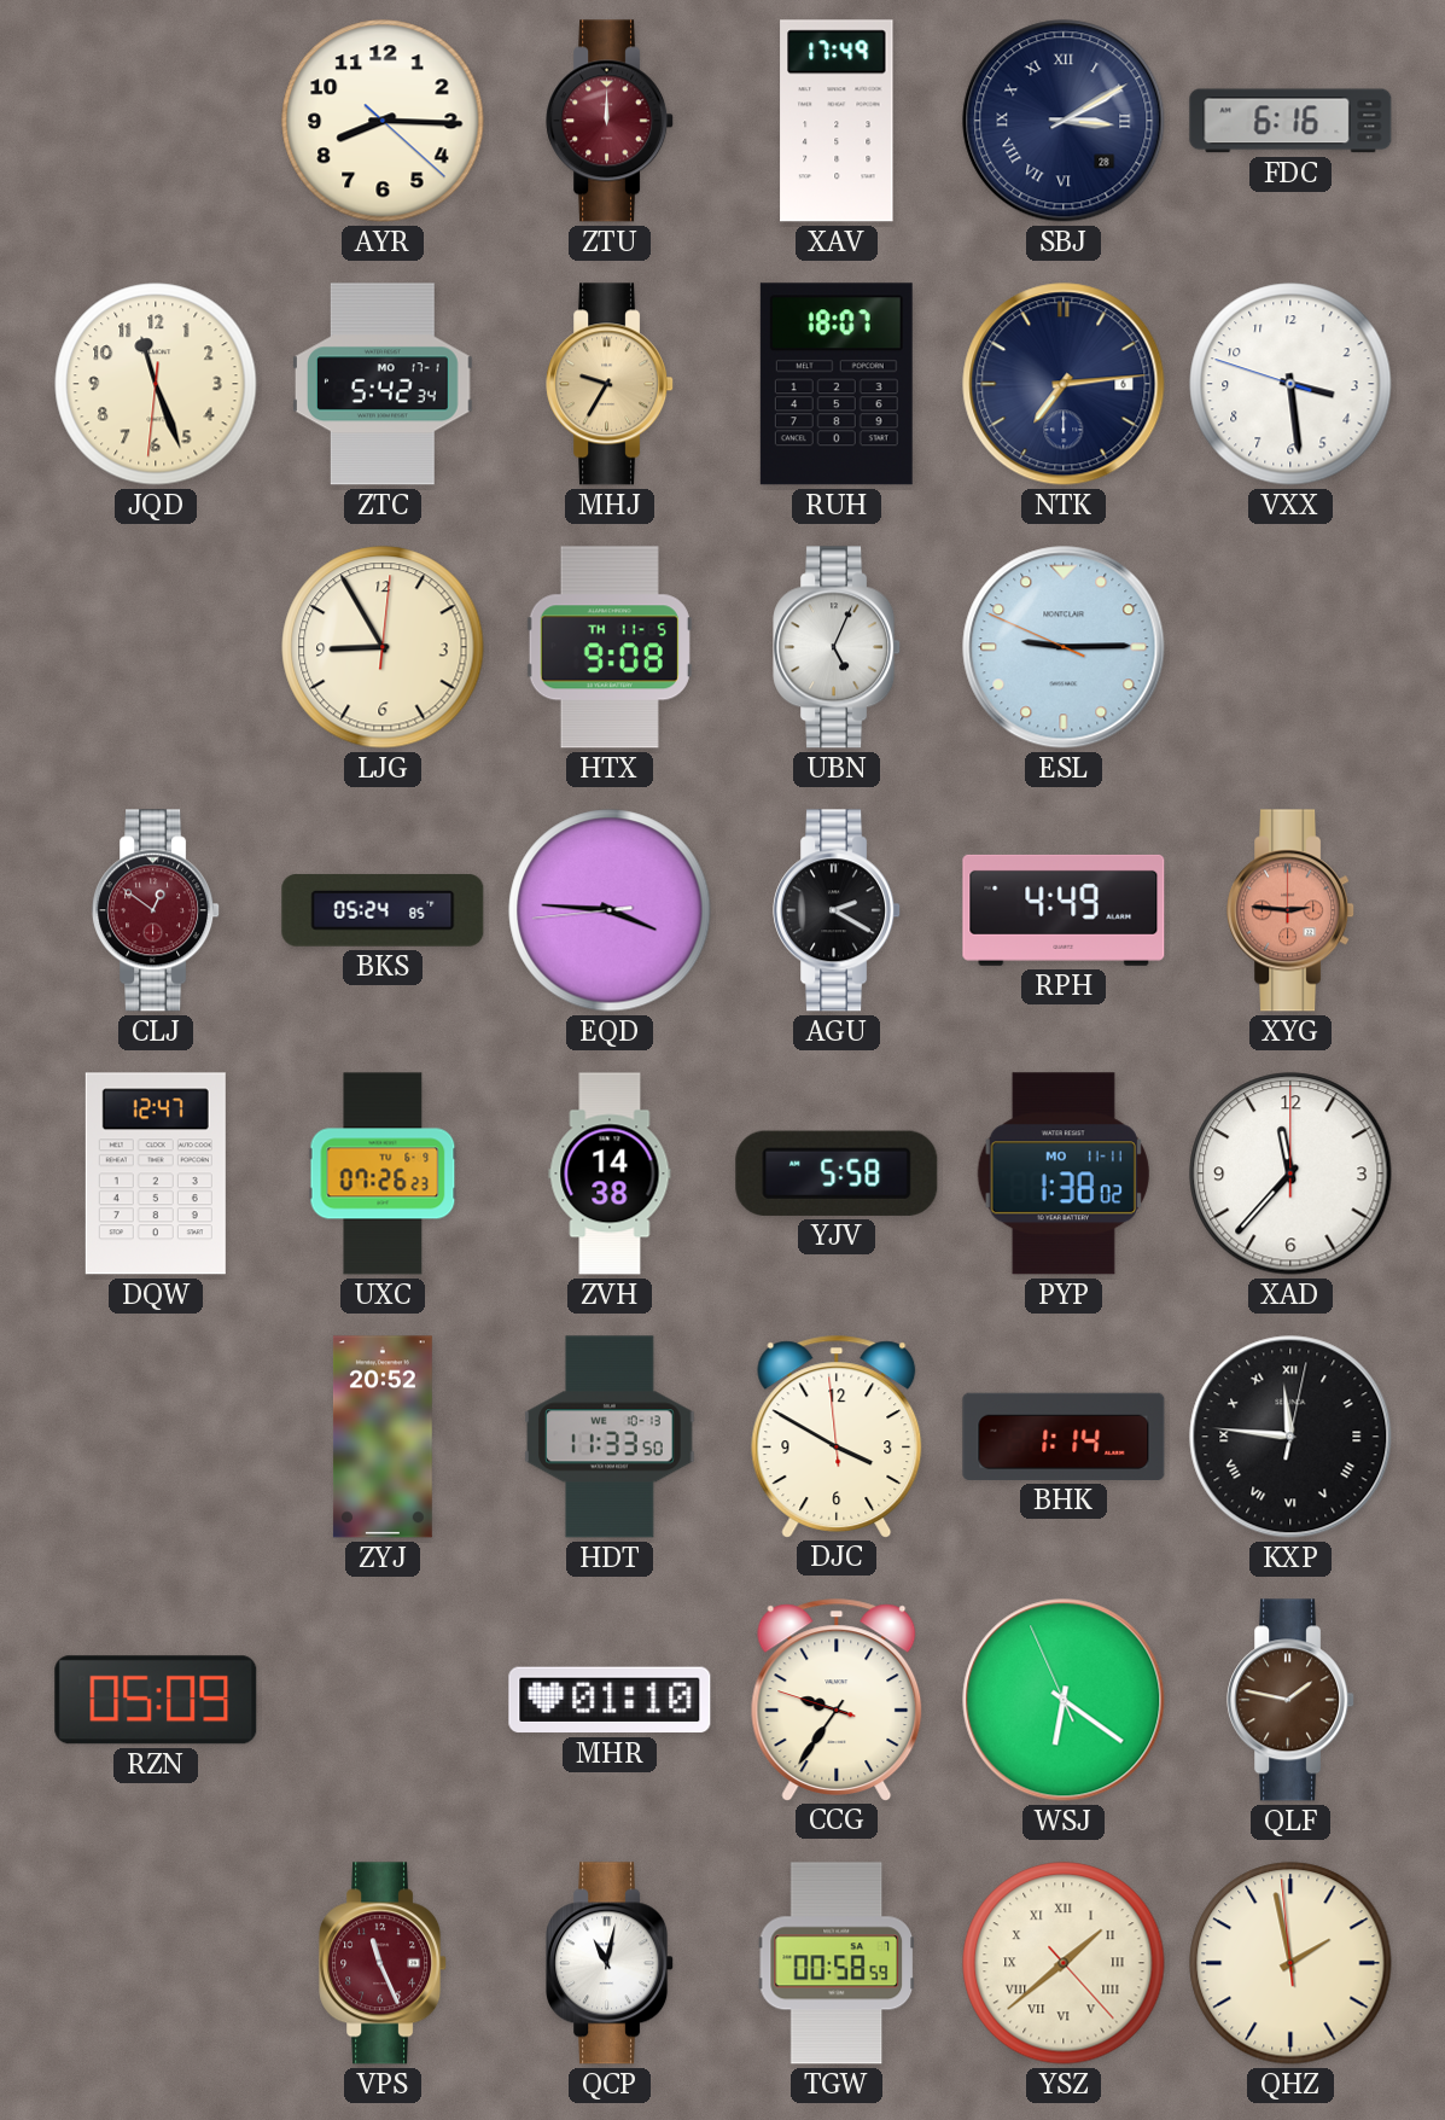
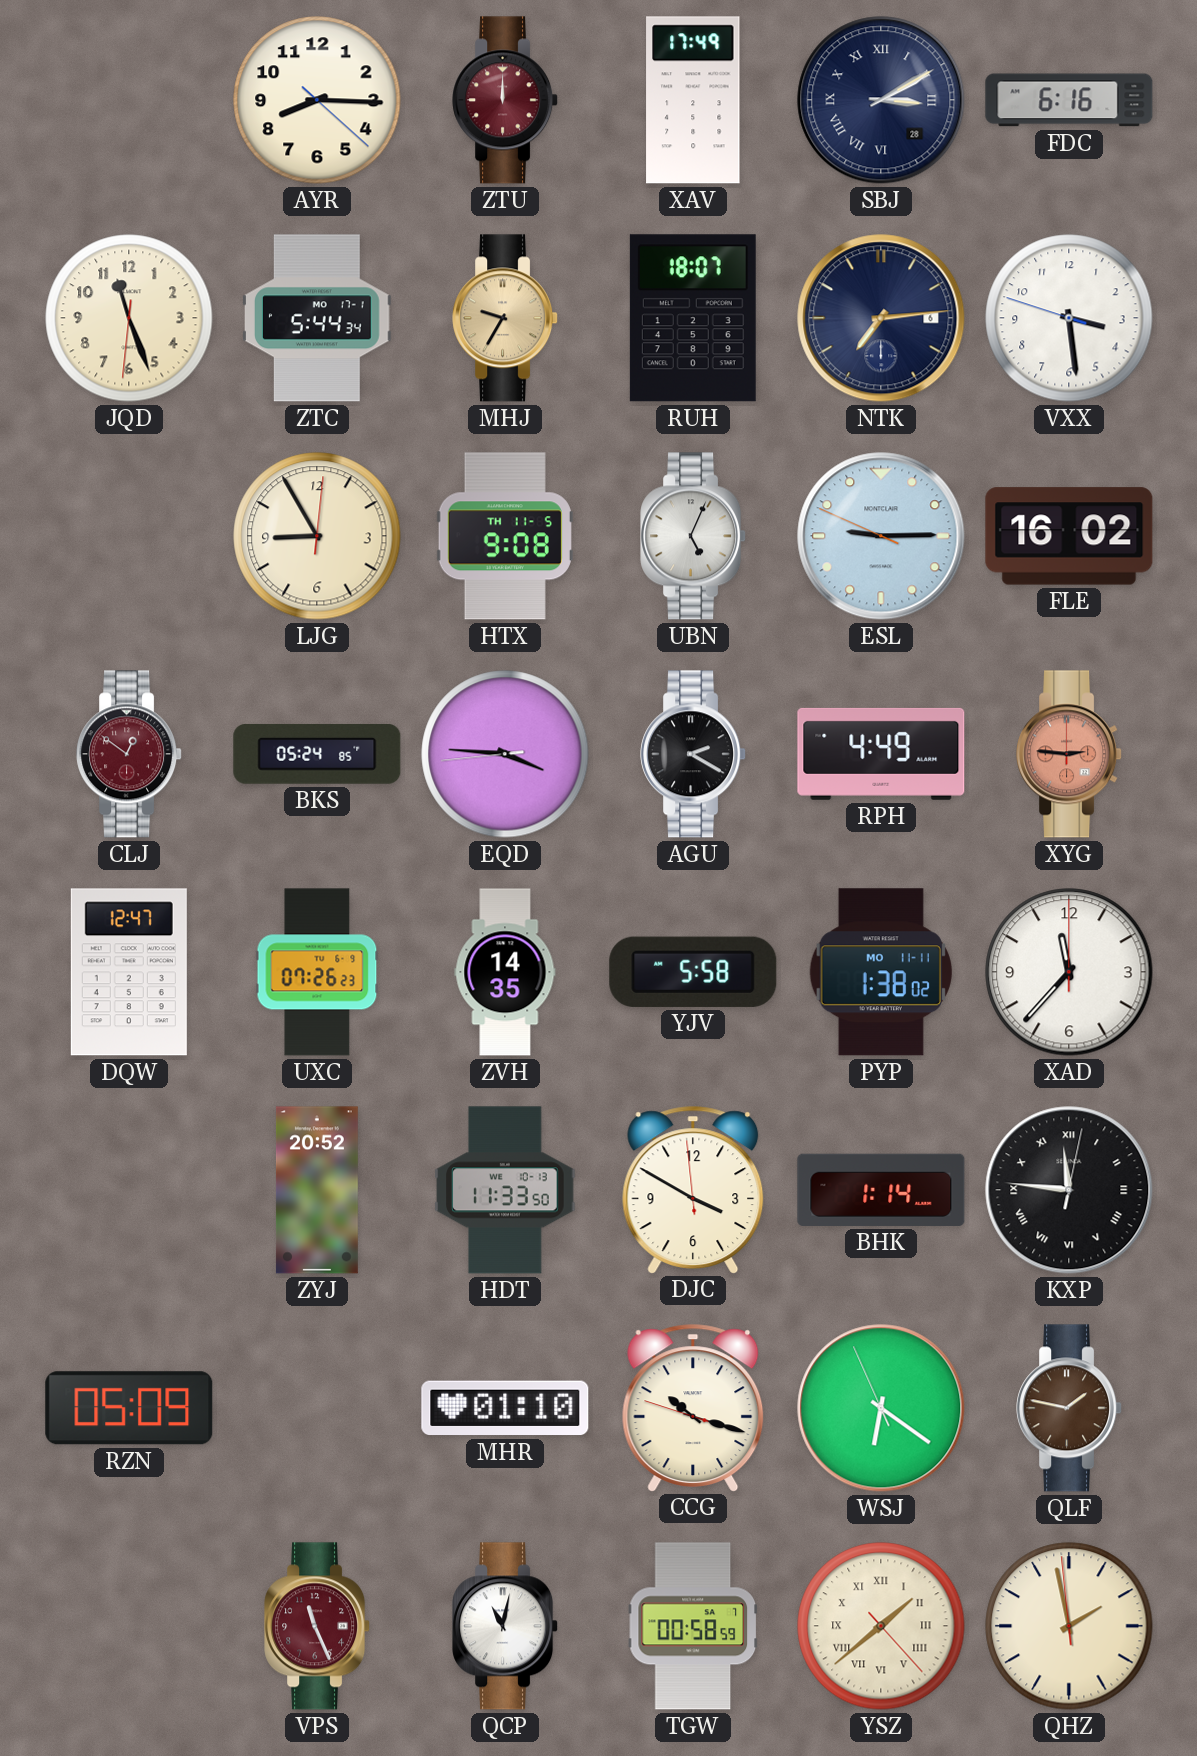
ZTC: 5:42 -> 5:44 (317, 318)
FLE: none -> 16:02 (1069, 536)
ZVH: 14:38 -> 14:35 (505, 972)
CCG: 9:35 -> 10:17 (693, 1408)
